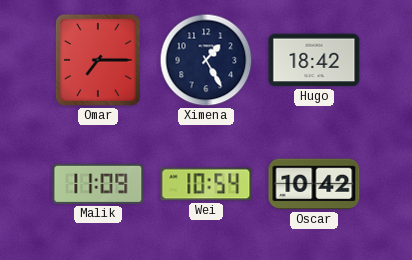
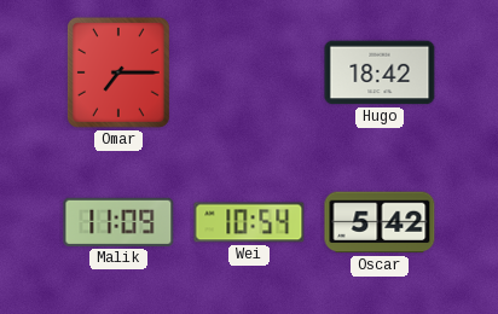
Ximena: 1:25 -> none (206, 60)
Oscar: 10:42 -> 5:42 (380, 222)
